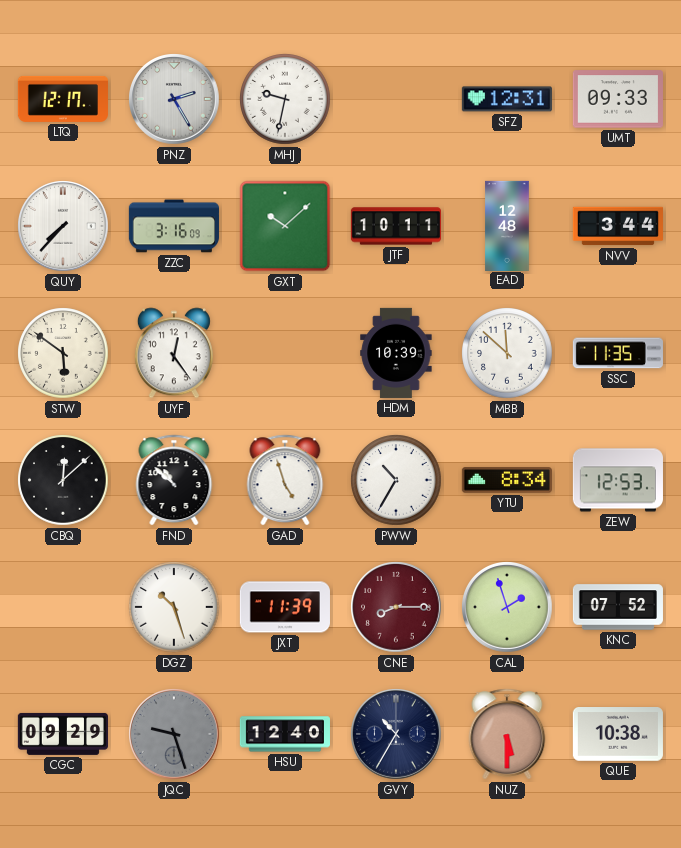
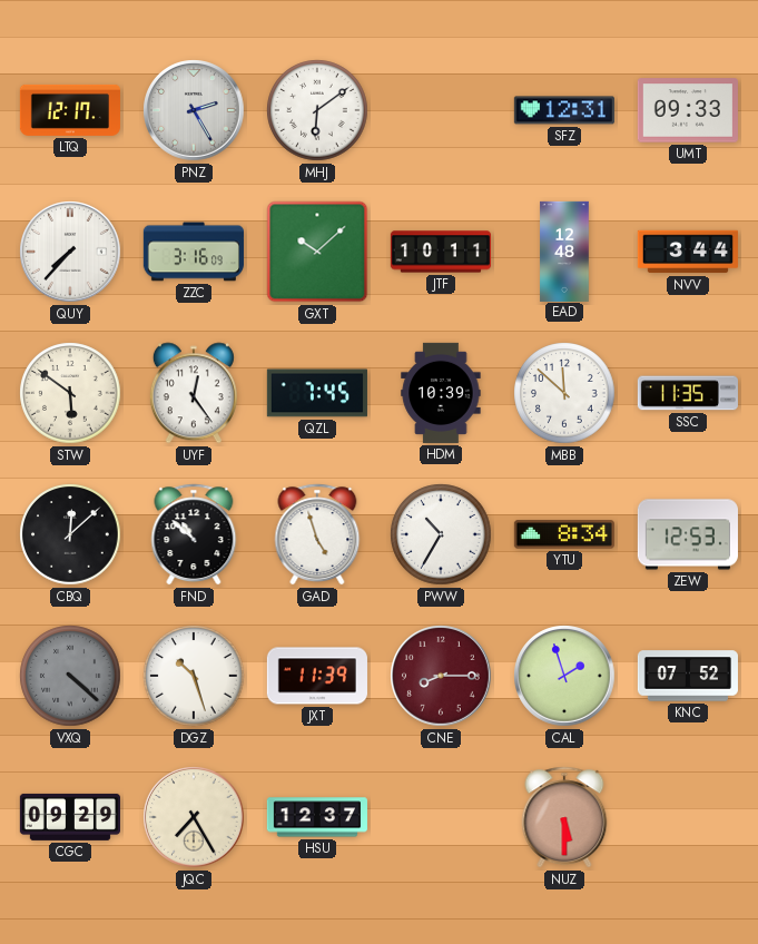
MHJ: 9:32 -> 6:09 (317, 110)
QZL: none -> 7:45 (317, 393)
VXQ: none -> 4:22 (70, 676)
JQC: 9:27 -> 7:25 (194, 817)
JQC dial: grey -> cream (194, 817)
HSU: 12:40 -> 12:37 (317, 817)
GVY: 10:35 -> none (396, 734)
QUE: 10:38 -> none (618, 735)
